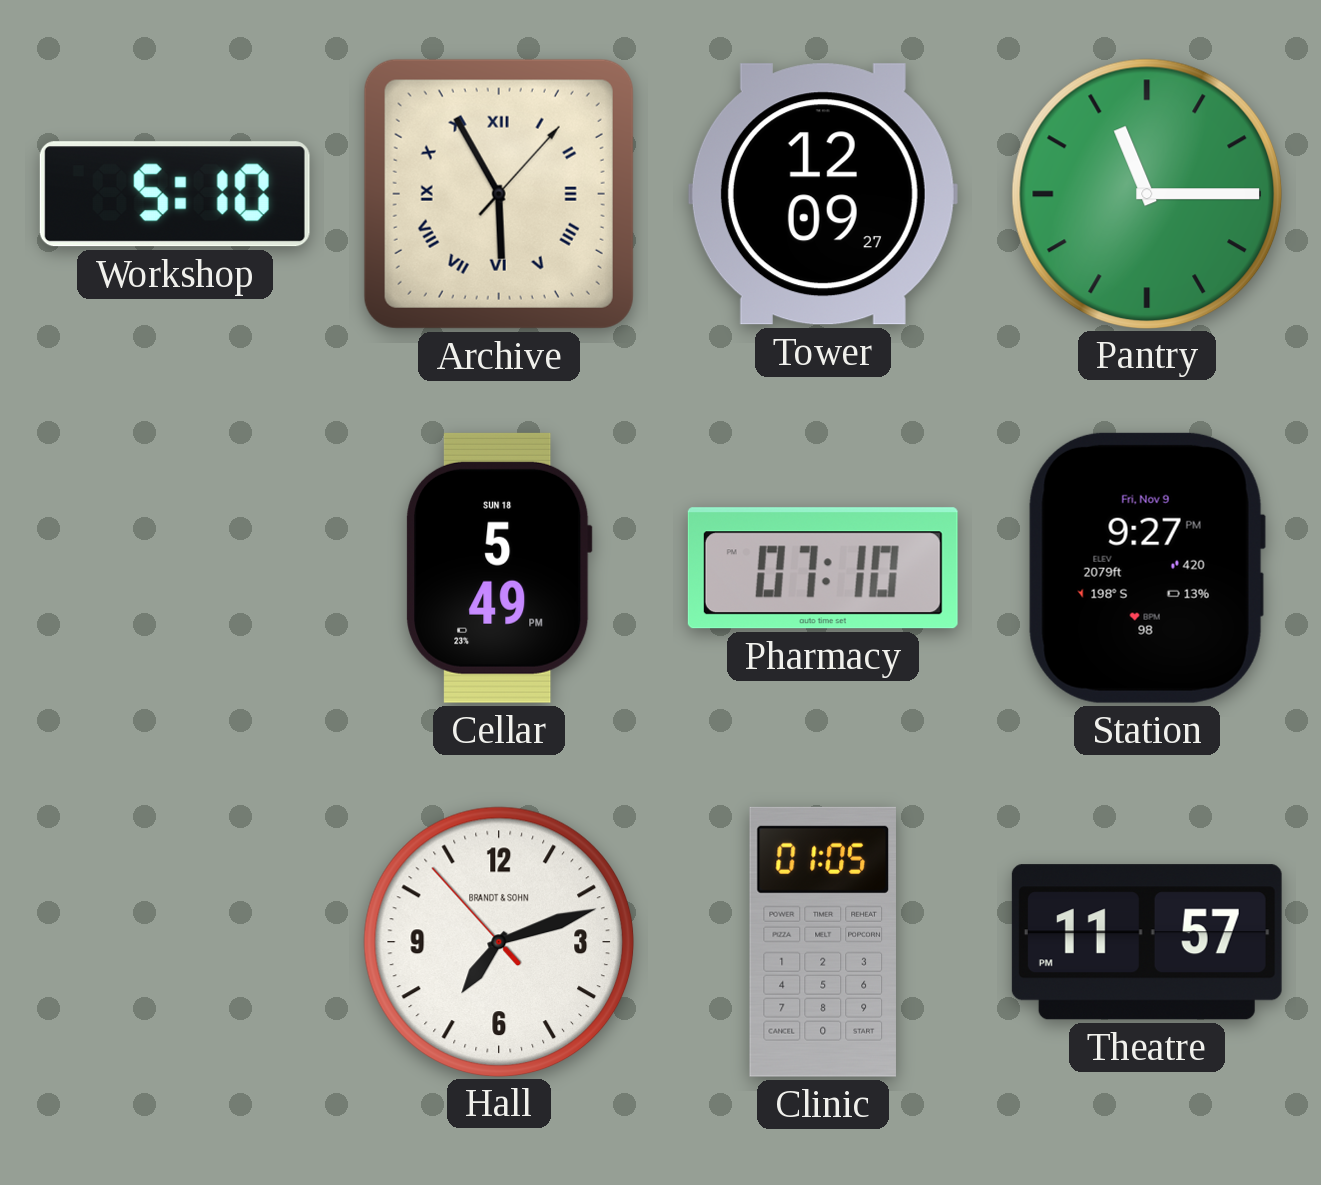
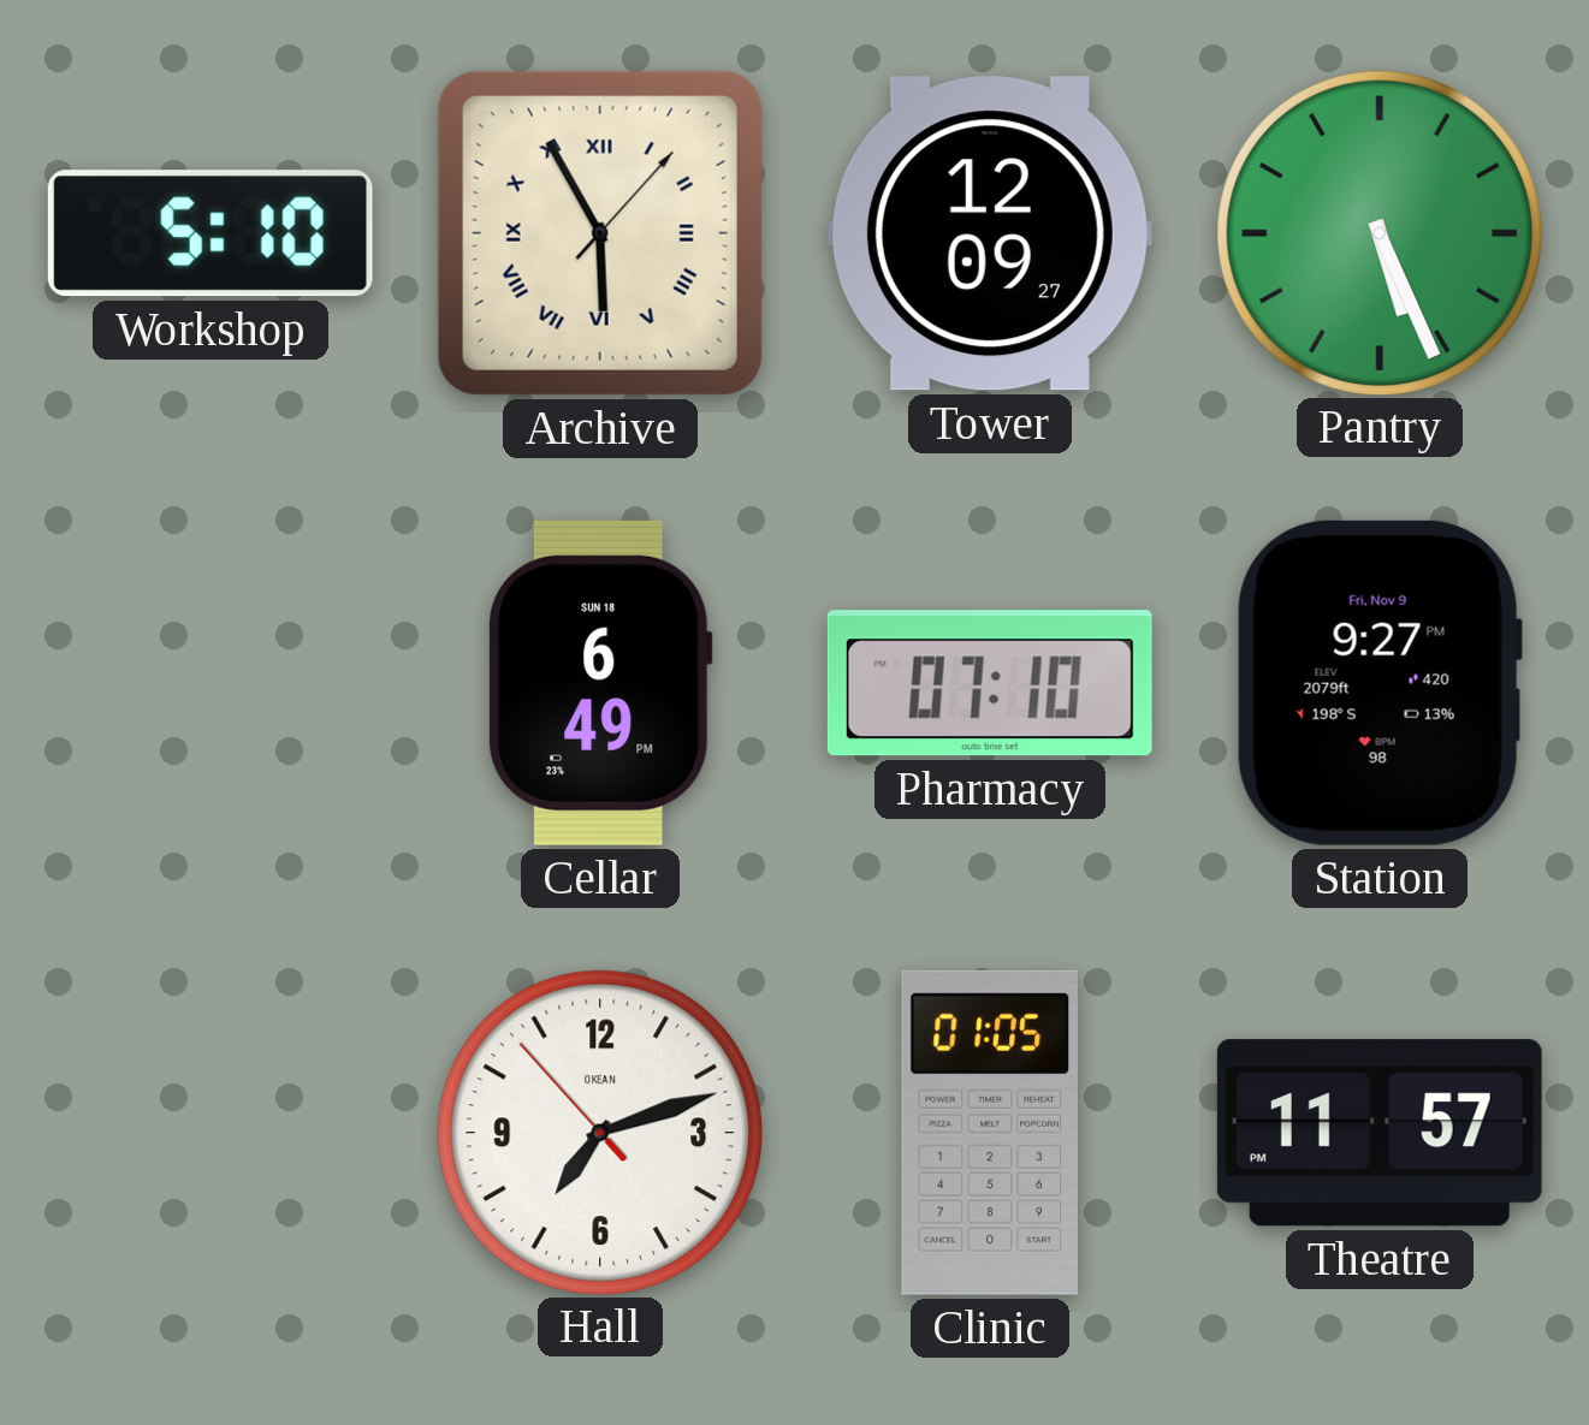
Pantry: 11:15 -> 5:26 (1378, 232)
Cellar: 5:49 -> 6:49 (600, 683)
Hall brand: BRANDT & SOHN -> OKEAN (599, 1132)
